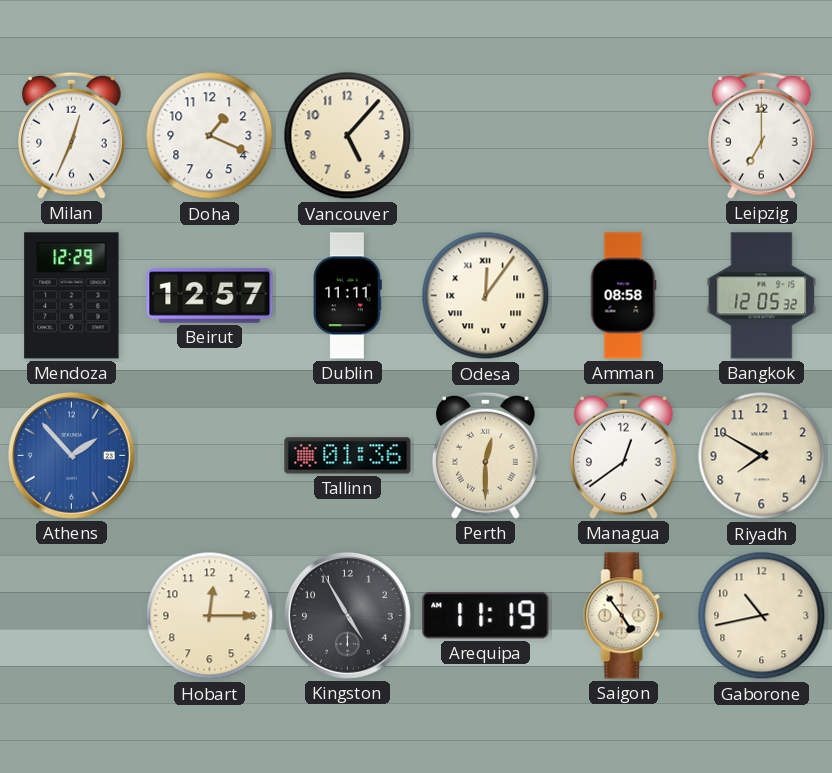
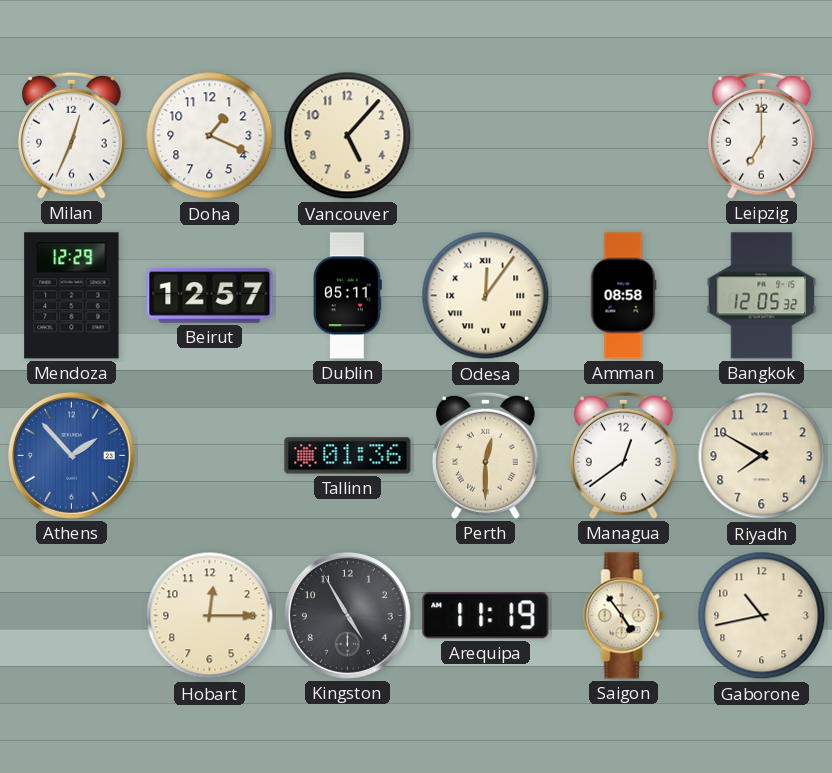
Dublin: 11:11 -> 05:11 (348, 296)
